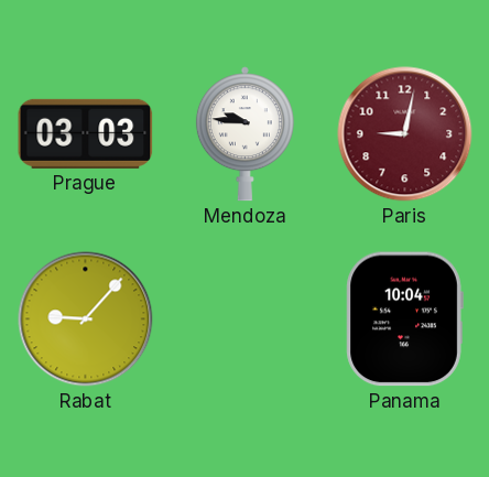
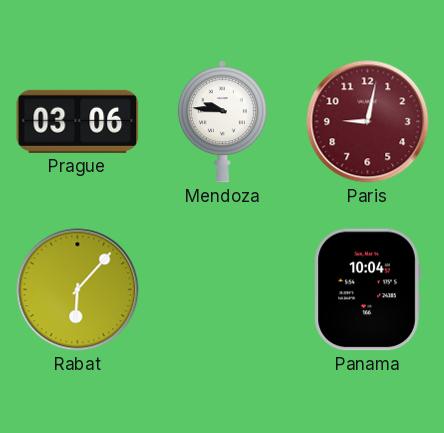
Prague: 03:03 -> 03:06 (78, 121)
Rabat: 9:07 -> 6:07 (78, 290)
